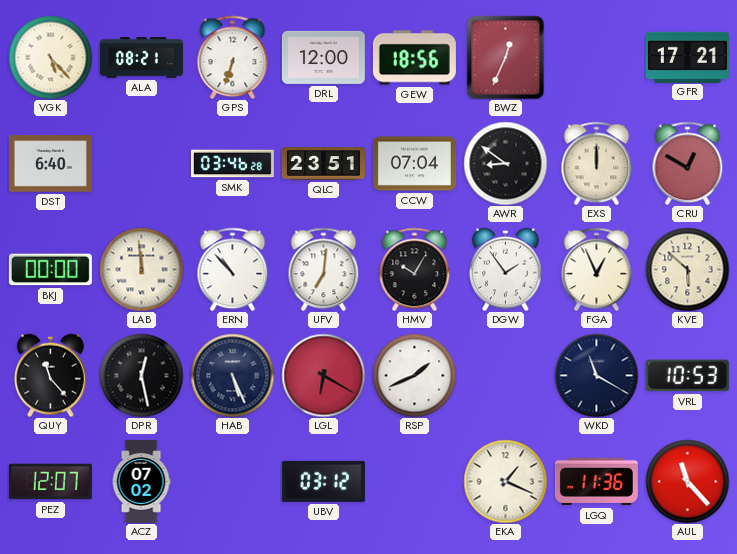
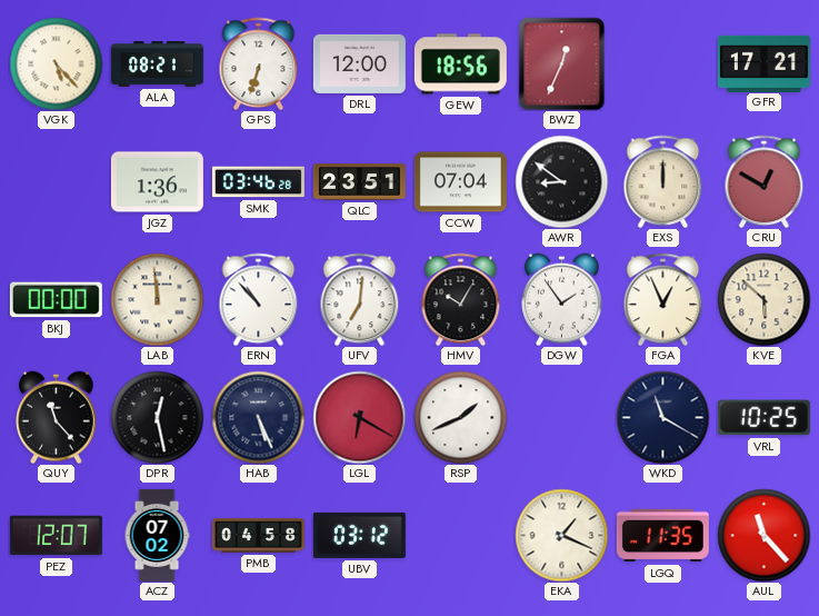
DST: 6:40 -> none (50, 164)
JGZ: none -> 1:36 (157, 182)
VRL: 10:53 -> 10:25 (763, 418)
PMB: none -> 04:58 (258, 536)
LGQ: 11:36 -> 11:35 (662, 536)
